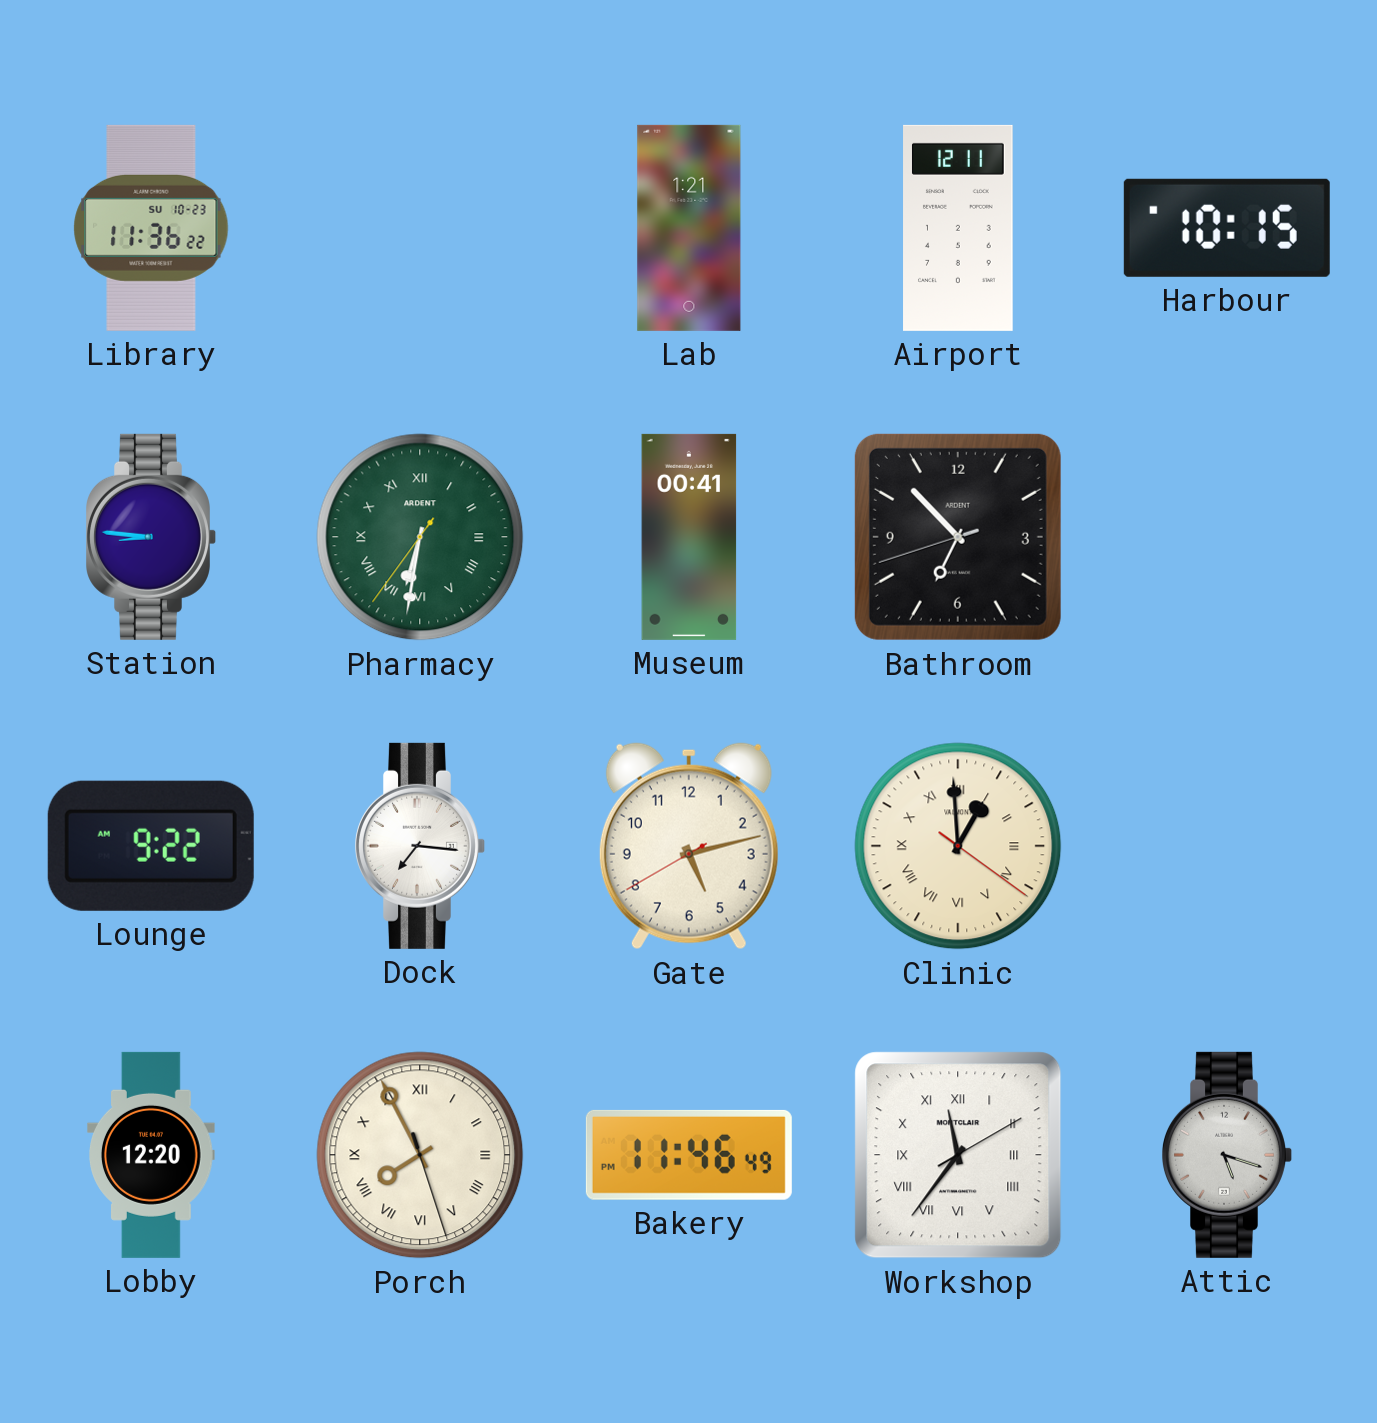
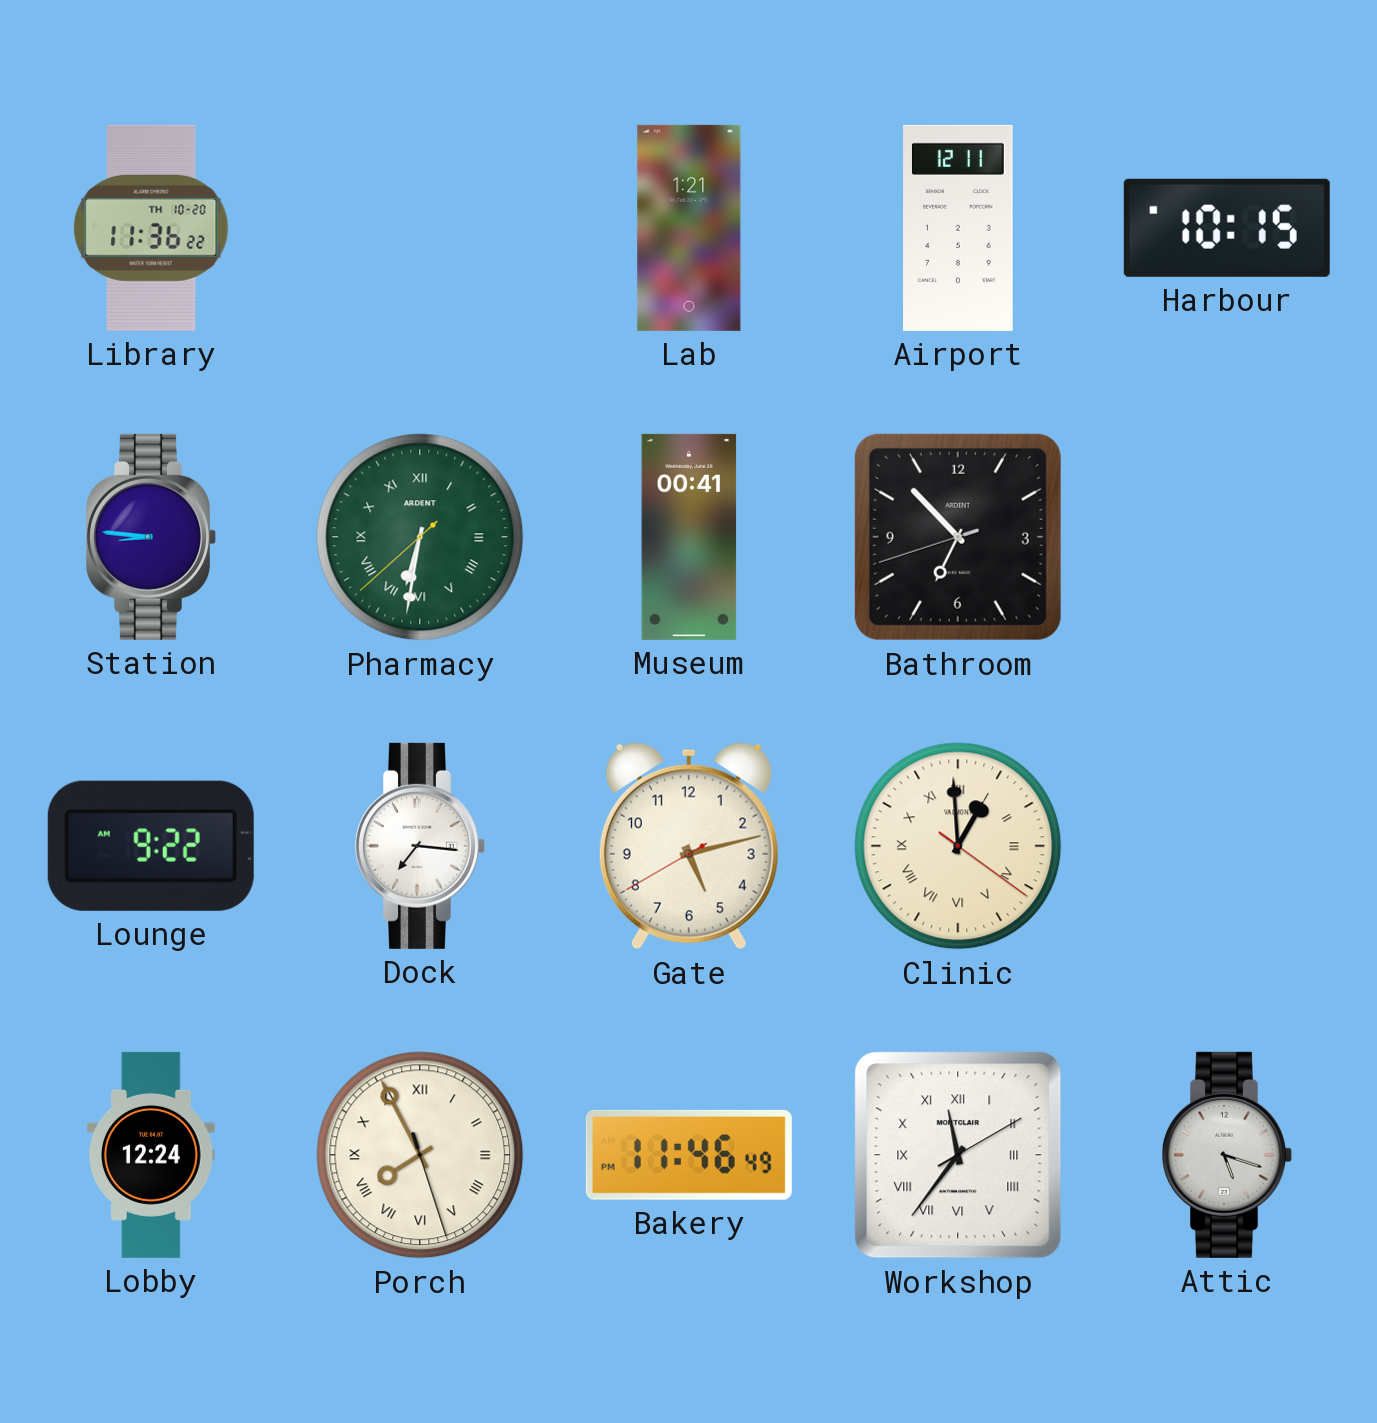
Library date: SU 10-23 -> TH 10-20 (151, 228)
Pharmacy: 6:31:36 -> 6:31:38 (420, 537)
Lobby: 12:20 -> 12:24 (152, 1155)
